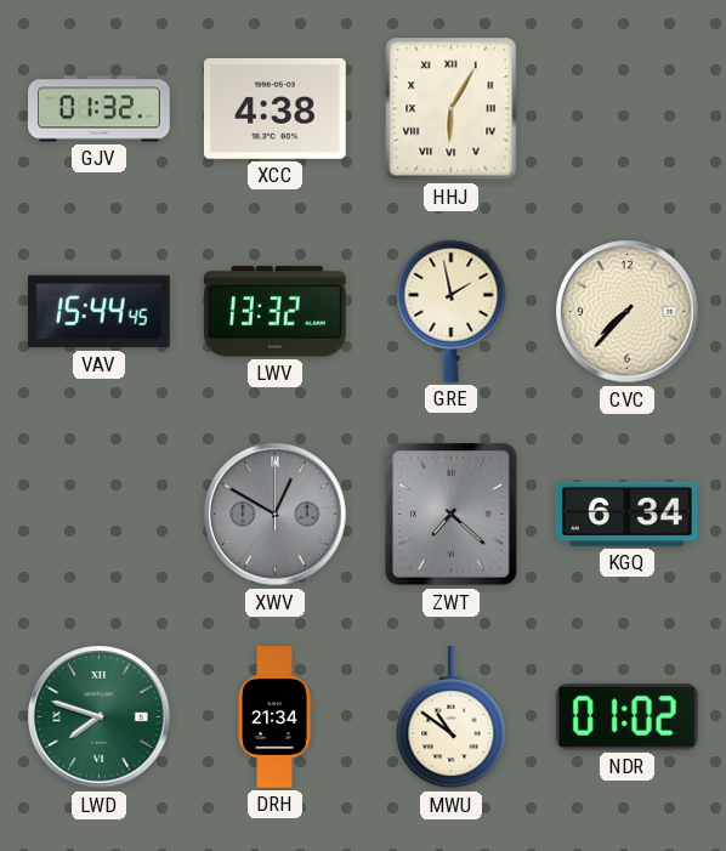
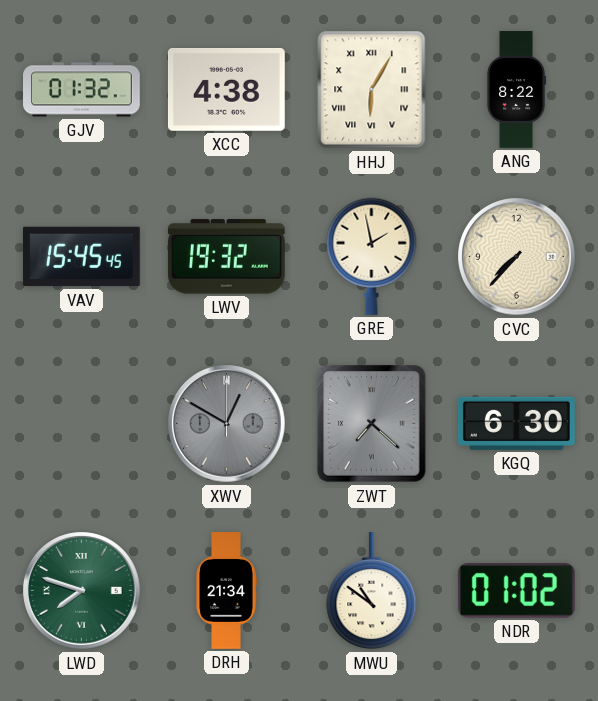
ANG: none -> 8:22 (516, 90)
VAV: 15:44 -> 15:45 (81, 257)
LWV: 13:32 -> 19:32 (226, 257)
KGQ: 6:34 -> 6:30 (516, 423)
